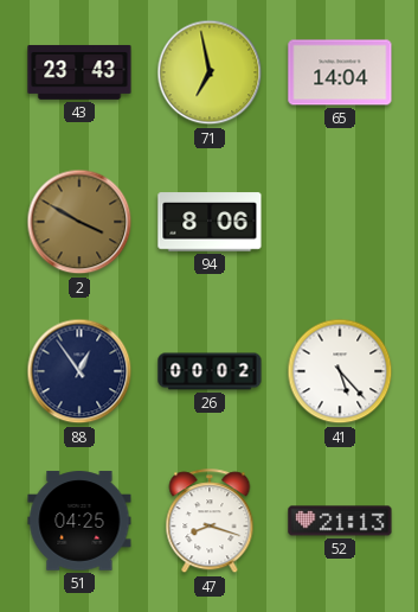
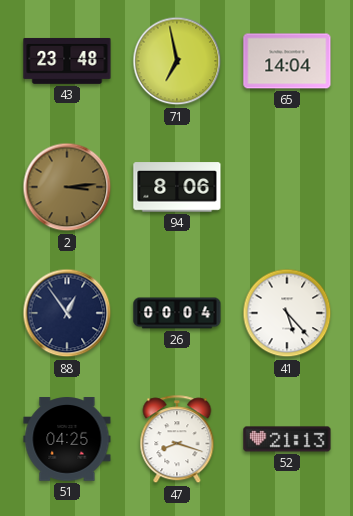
43: 23:43 -> 23:48 (67, 61)
2: 3:50 -> 3:14 (67, 187)
26: 00:02 -> 00:04 (177, 313)
